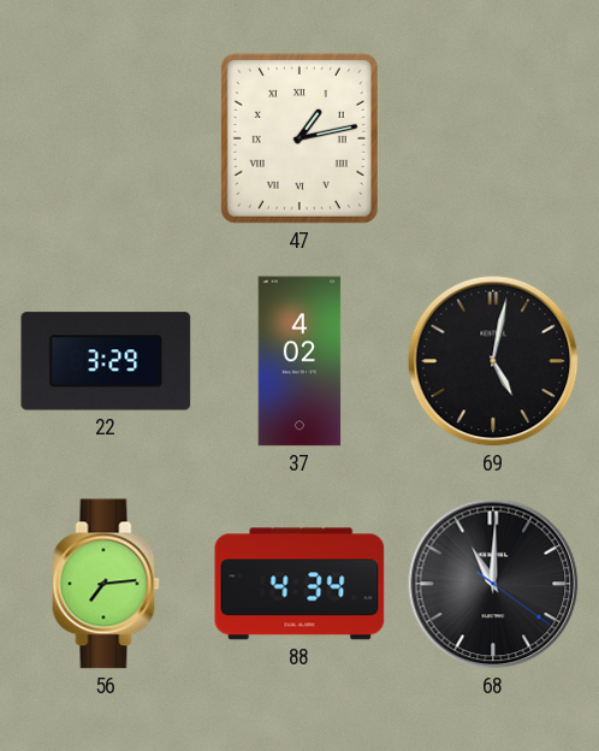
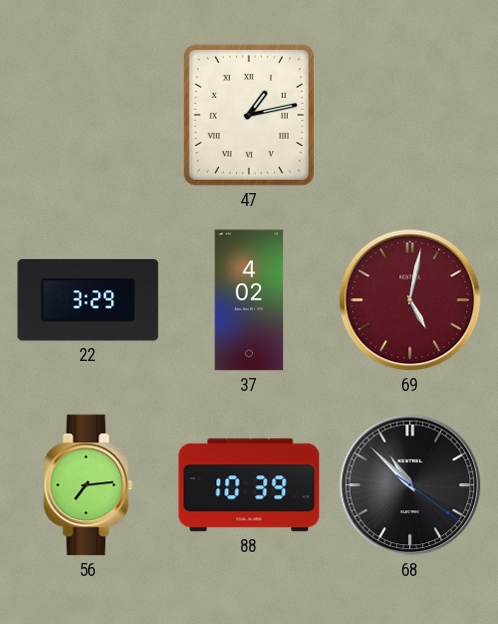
69 dial: black -> burgundy (410, 300)
88: 4:34 -> 10:39 (249, 485)
68: 11:00 -> 10:52 (410, 485)
